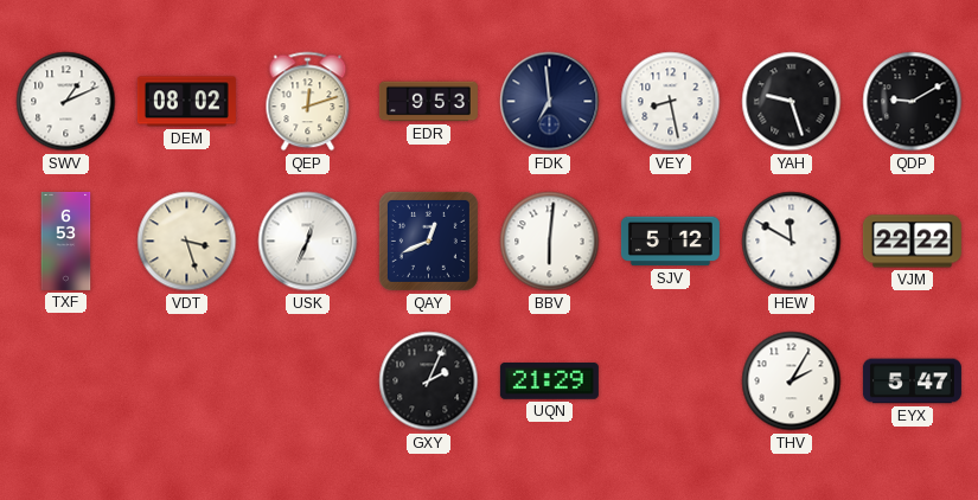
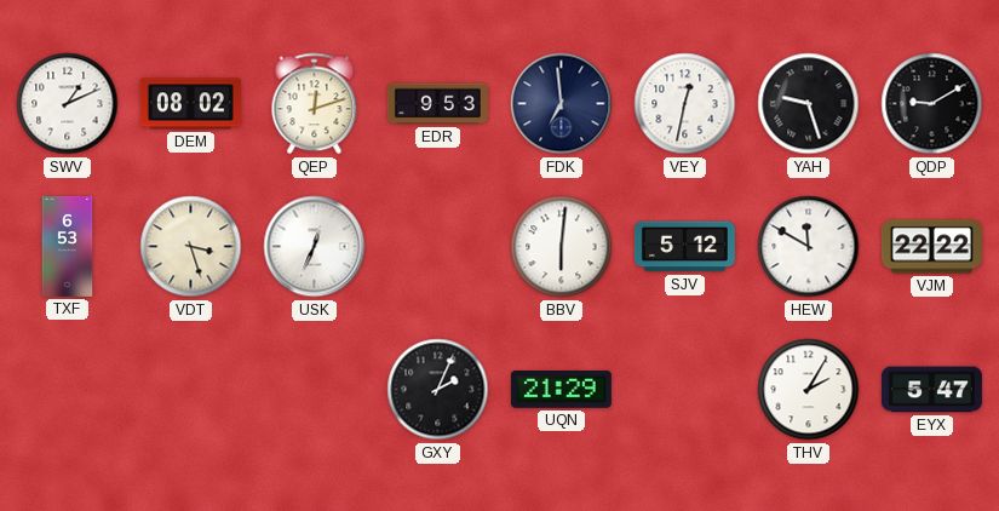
VEY: 8:28 -> 12:32 (685, 104)
QAY: 12:41 -> none (428, 241)
